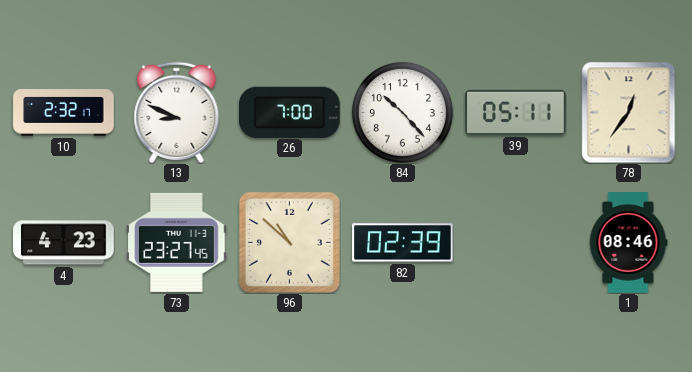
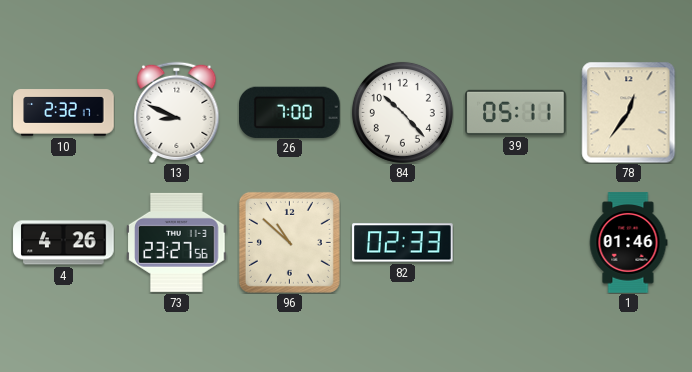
4: 4:23 -> 4:26 (64, 243)
73: 23:27:45 -> 23:27:56 (177, 242)
82: 02:39 -> 02:33 (403, 243)
1: 08:46 -> 01:46 (628, 243)
